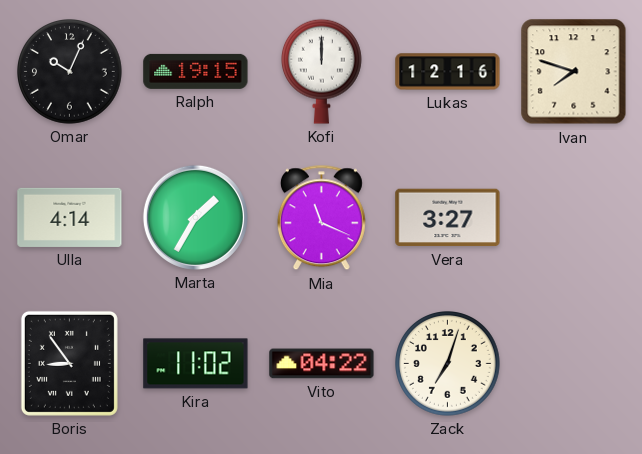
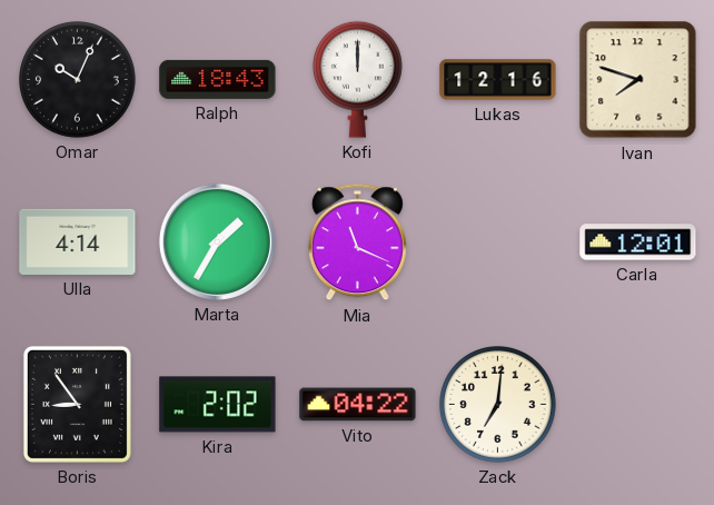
Ralph: 19:15 -> 18:43 (218, 79)
Vera: 3:27 -> none (448, 218)
Carla: none -> 12:01 (638, 242)
Kira: 11:02 -> 2:02 (218, 405)
Zack: 7:03 -> 7:01 (498, 405)
